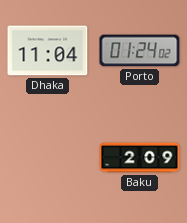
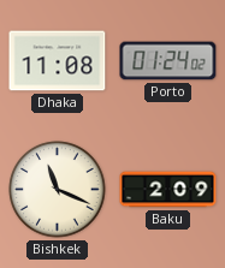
Dhaka: 11:04 -> 11:08 (58, 61)
Bishkek: none -> 11:19 (58, 190)
